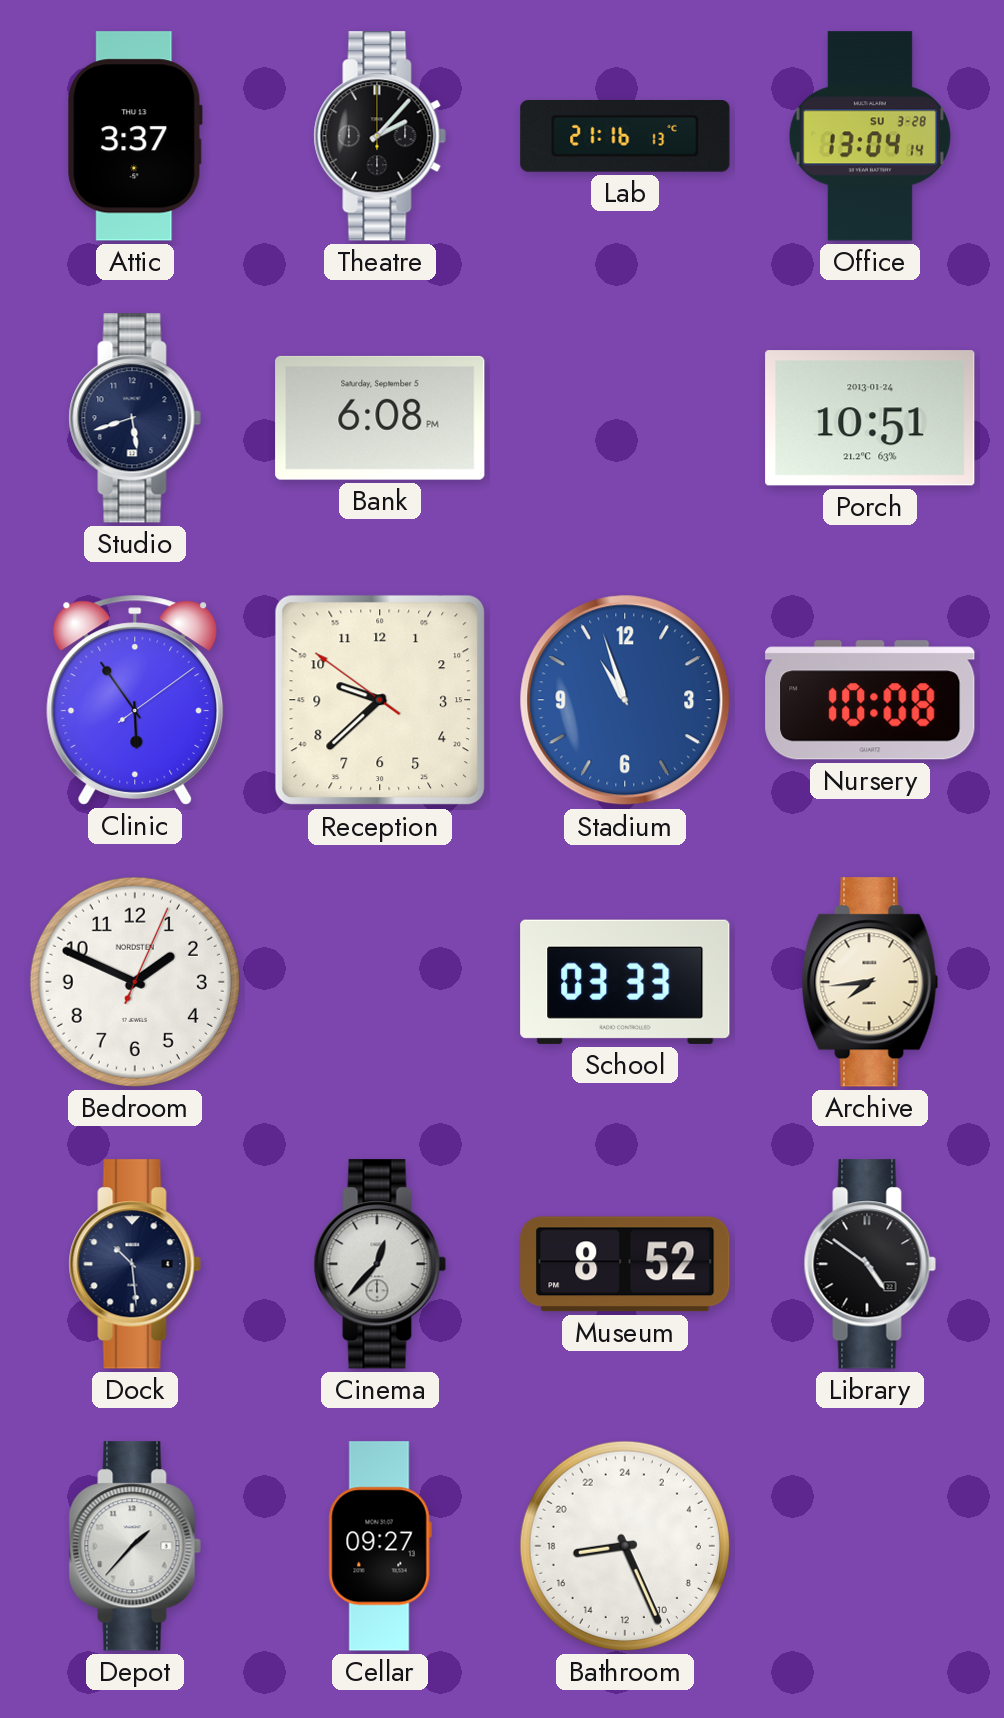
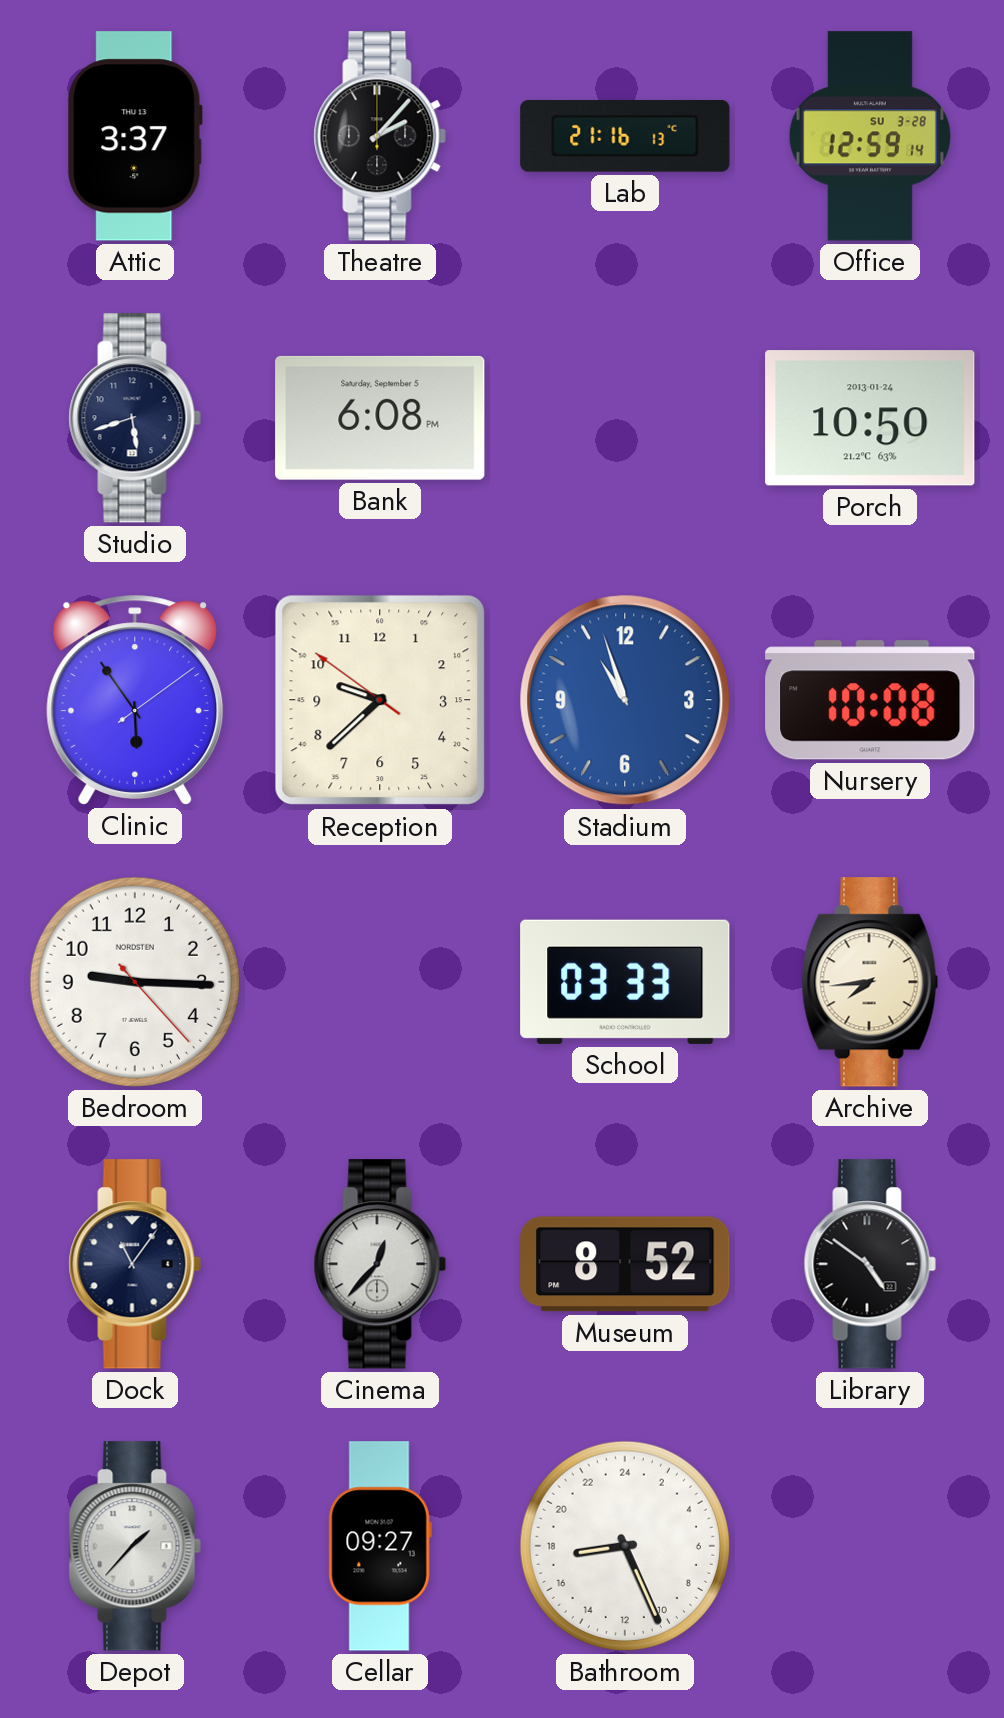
Office: 13:04 -> 12:59 (870, 136)
Porch: 10:51 -> 10:50 (870, 418)
Bedroom: 1:49 -> 9:15 (135, 982)
Dock: 10:29 -> 11:06 (135, 1264)
